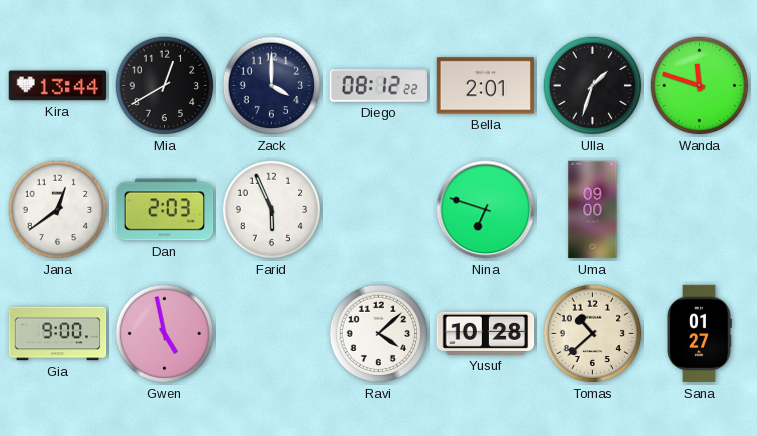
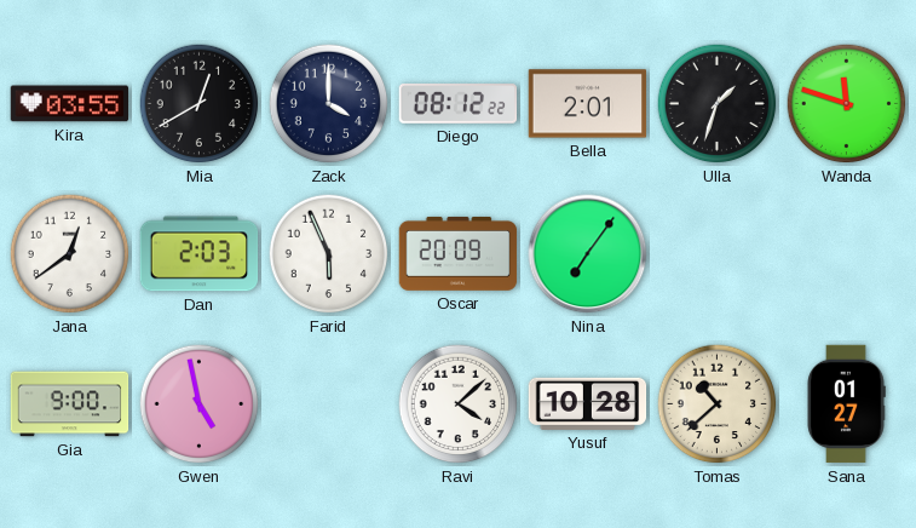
Kira: 13:44 -> 03:55 (70, 104)
Oscar: none -> 20:09 (459, 253)
Nina: 6:48 -> 7:06 (588, 254)
Uma: 09:00 -> none (593, 210)
